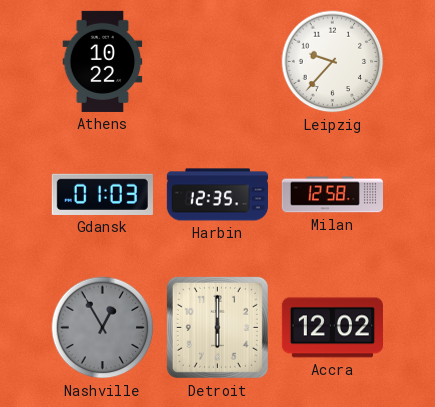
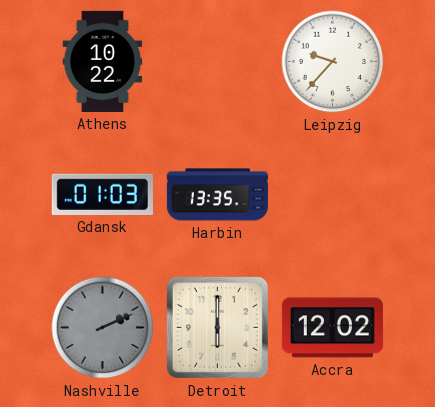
Harbin: 12:35 -> 13:35 (217, 195)
Milan: 12:58 -> none (332, 195)
Nashville: 12:55 -> 2:11 (103, 328)
